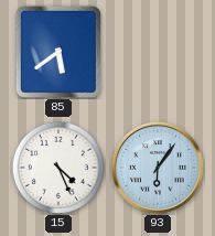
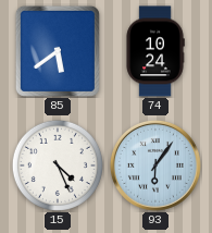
74: none -> 10:24 (155, 51)
